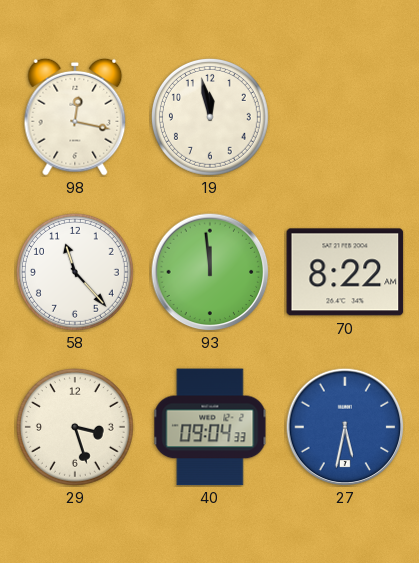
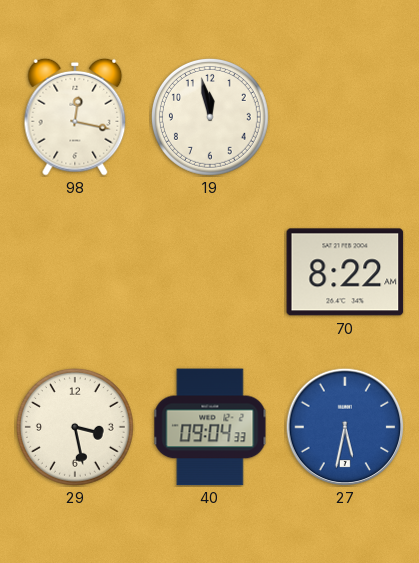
58: 11:23 -> none (75, 272)
93: 11:59 -> none (210, 272)
29: 3:27 -> 3:28 (75, 427)
